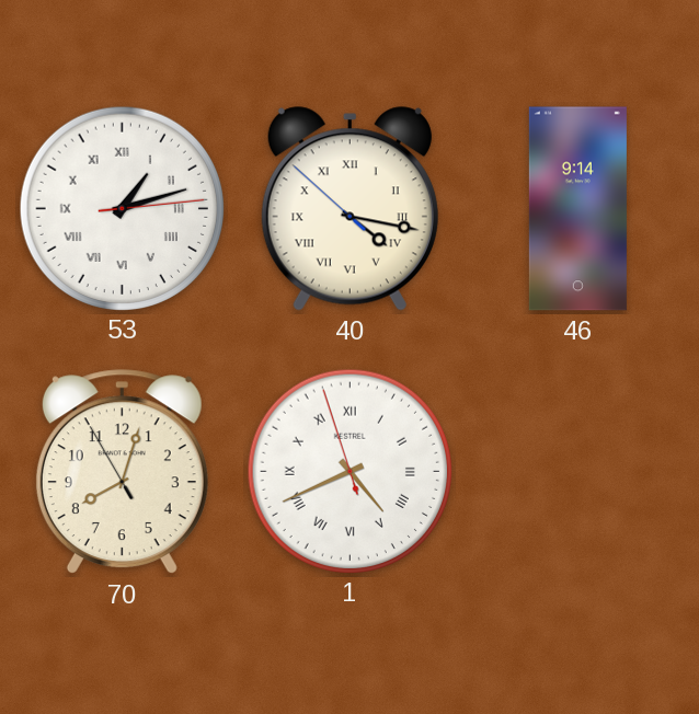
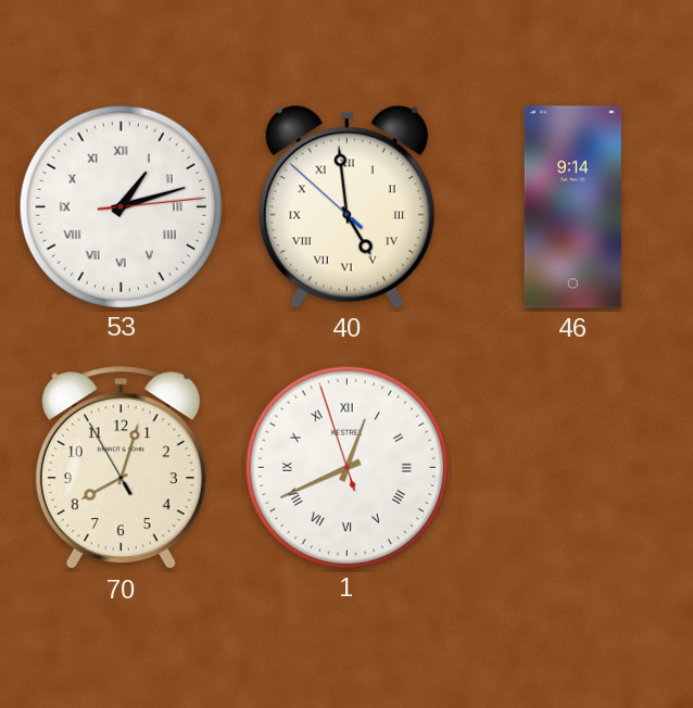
40: 4:16 -> 4:58 (346, 207)
1: 4:40 -> 12:40 (346, 467)
